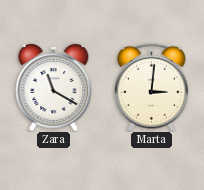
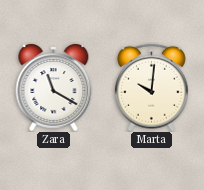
Marta: 3:01 -> 10:01 (152, 87)
